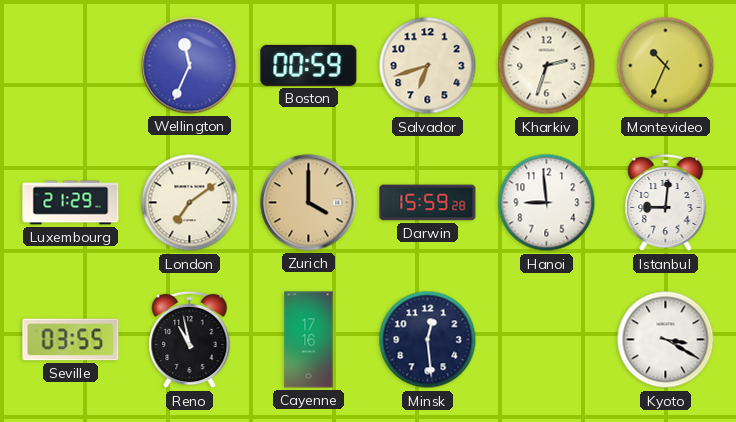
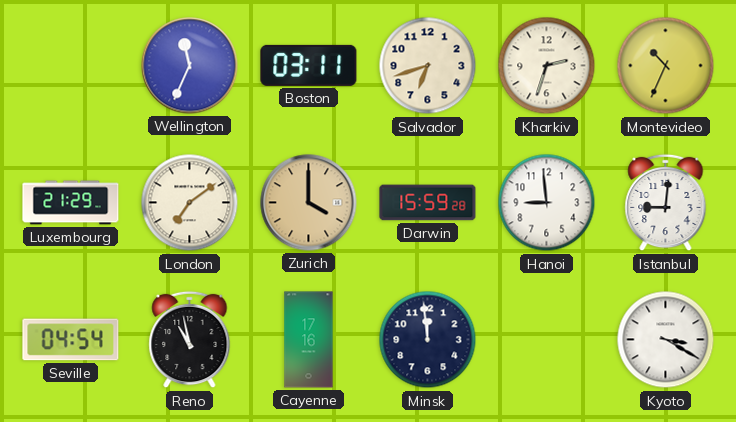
Boston: 00:59 -> 03:11 (309, 65)
Seville: 03:55 -> 04:54 (71, 340)
Minsk: 12:29 -> 11:59 (428, 340)
